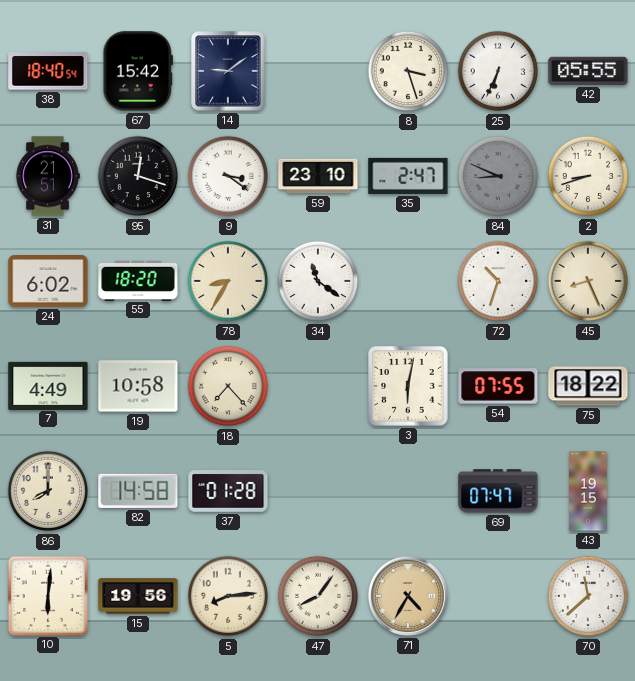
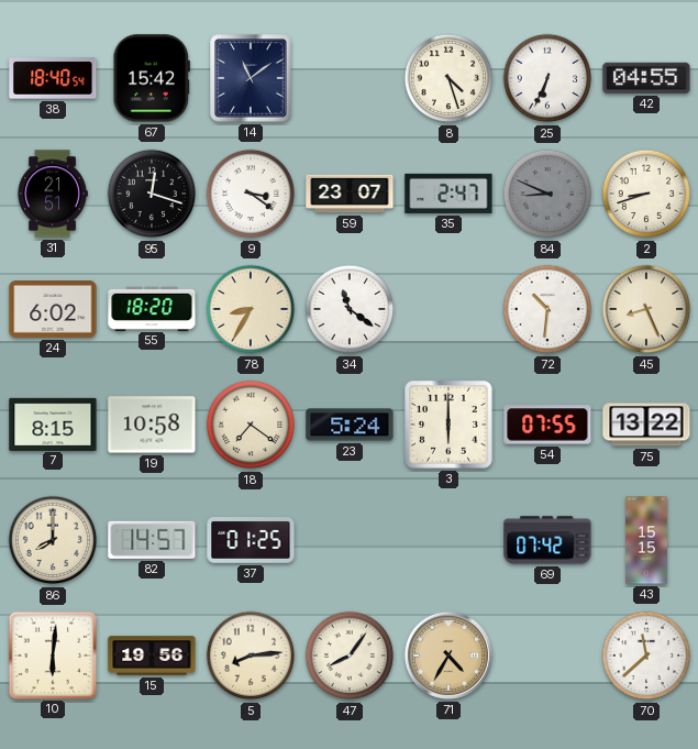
14: 9:09 -> 11:09 (251, 78)
8: 3:27 -> 4:27 (448, 78)
42: 05:55 -> 04:55 (646, 78)
59: 23:10 -> 23:07 (350, 194)
72: 10:33 -> 10:31 (547, 309)
7: 4:49 -> 8:15 (53, 423)
18: 7:23 -> 7:21 (251, 425)
23: none -> 5:24 (350, 425)
3: 6:02 -> 6:00 (450, 426)
75: 18:22 -> 13:22 (646, 425)
82: 14:58 -> 14:57 (152, 540)
37: 01:28 -> 01:25 (251, 540)
69: 07:47 -> 07:42 (547, 540)
43: 19:15 -> 15:15 (646, 540)
